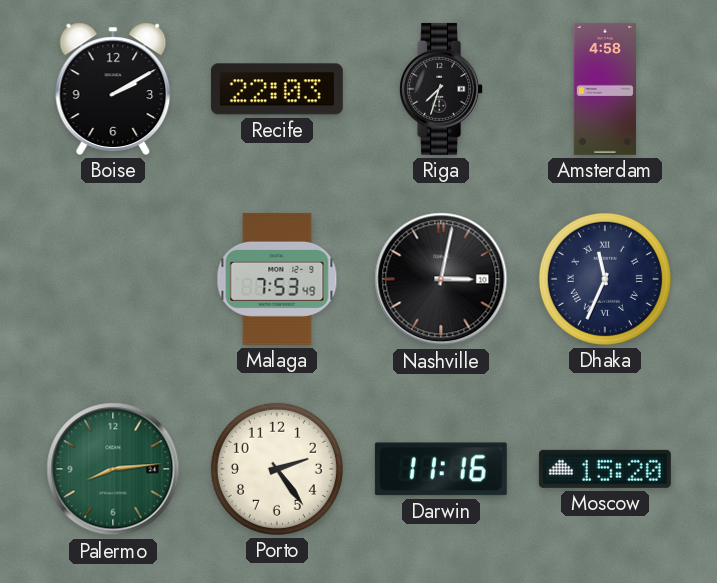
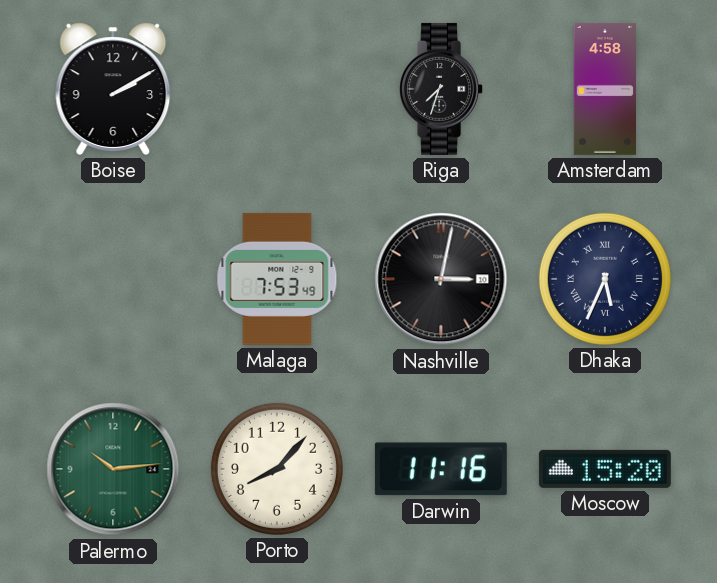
Recife: 22:03 -> none (277, 89)
Dhaka: 11:34 -> 5:34 (605, 279)
Palermo: 8:14 -> 10:14 (113, 469)
Porto: 2:24 -> 8:07 (277, 469)
